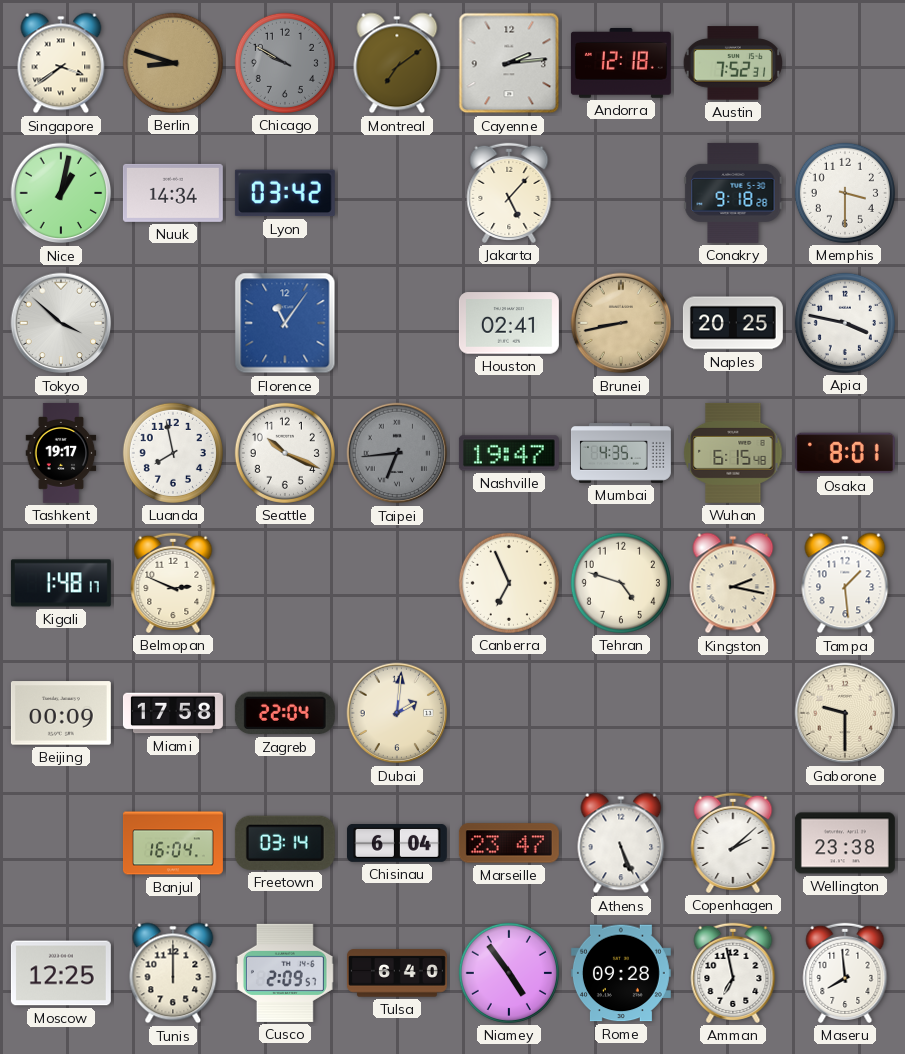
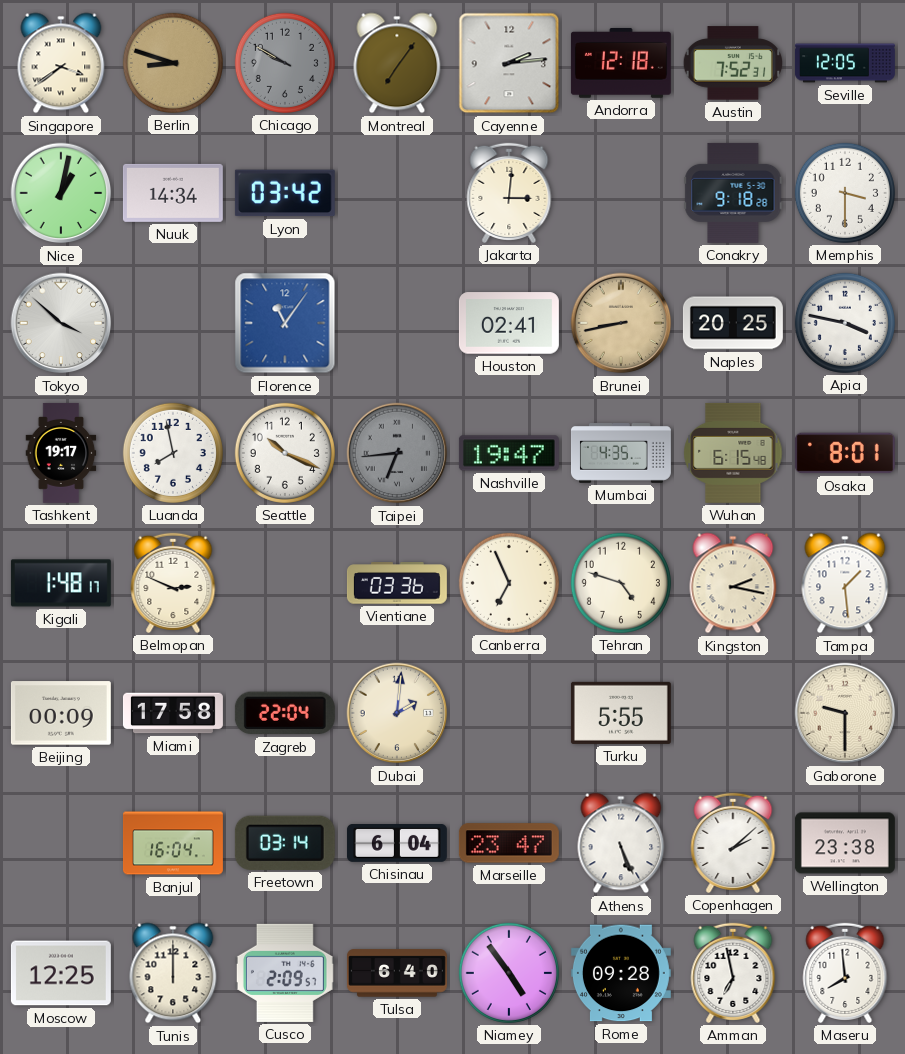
Montreal: 7:09 -> 7:06 (397, 63)
Seville: none -> 12:05 (845, 63)
Jakarta: 5:07 -> 3:01 (509, 193)
Vientiane: none -> 03:36 (397, 583)
Turku: none -> 5:55 (621, 713)
